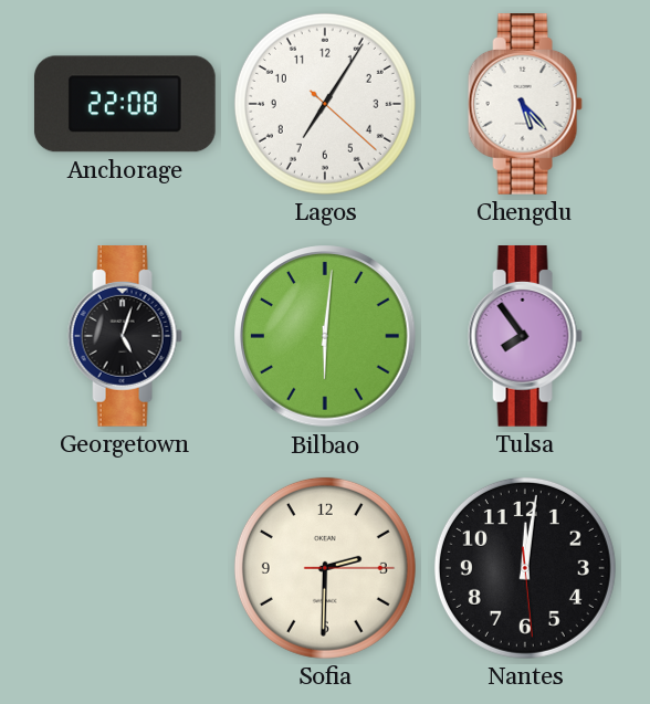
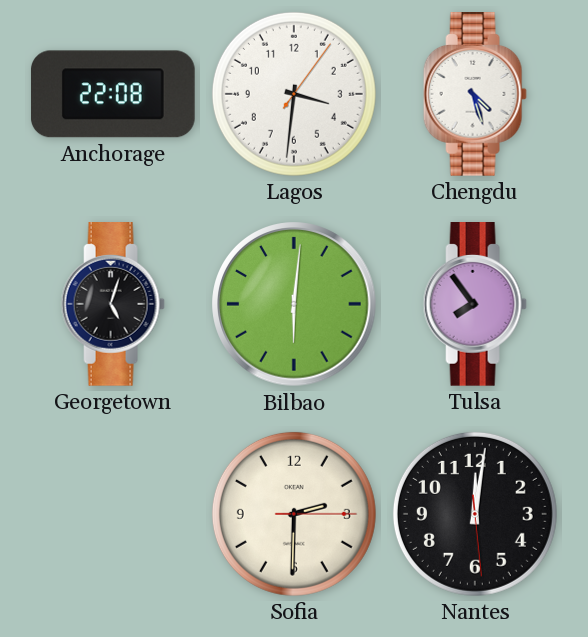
Lagos: 7:05 -> 3:31 (294, 94)
Chengdu: 5:23 -> 4:27 (475, 95)
